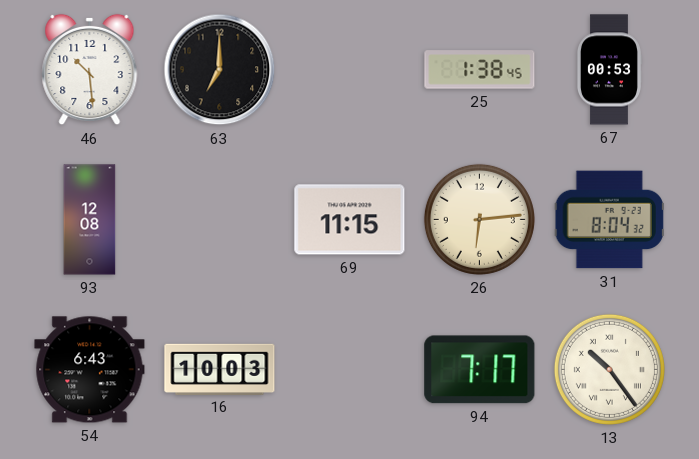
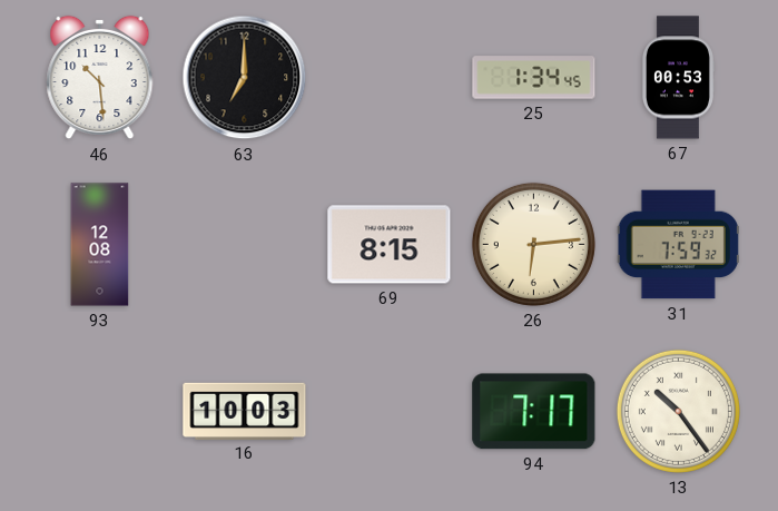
25: 1:38 -> 1:34 (534, 78)
69: 11:15 -> 8:15 (390, 245)
31: 8:04 -> 7:59 (678, 245)
54: 6:43 -> none (90, 370)
